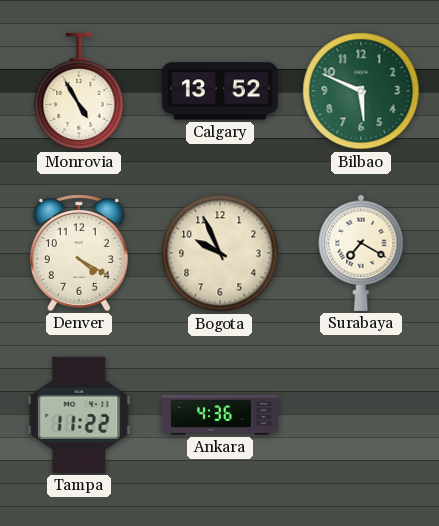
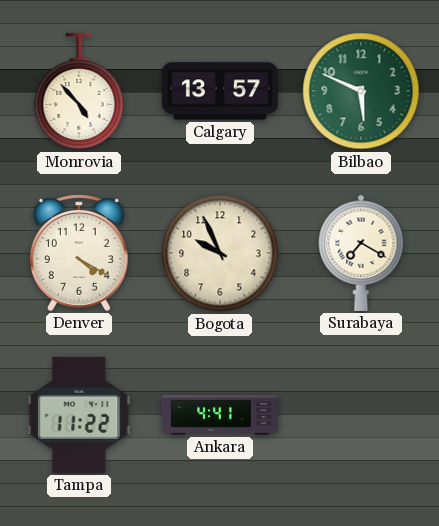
Monrovia: 4:55 -> 4:53 (79, 91)
Calgary: 13:52 -> 13:57 (220, 91)
Ankara: 4:36 -> 4:41 (220, 416)
